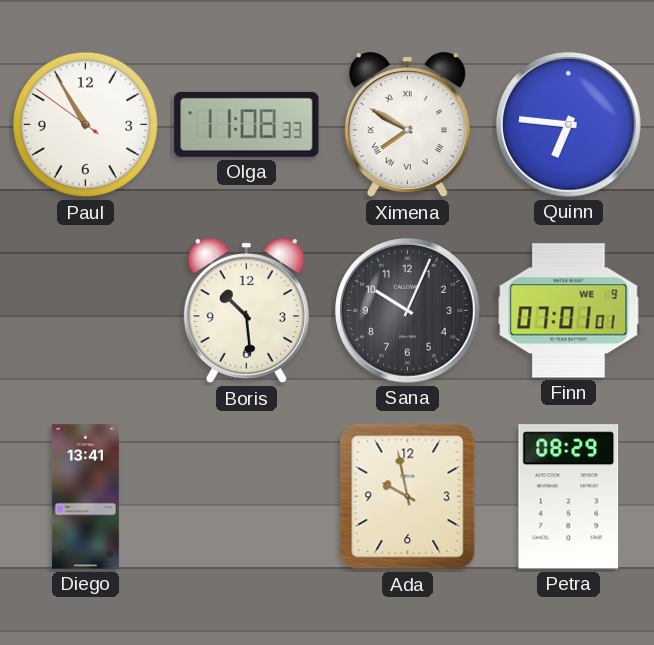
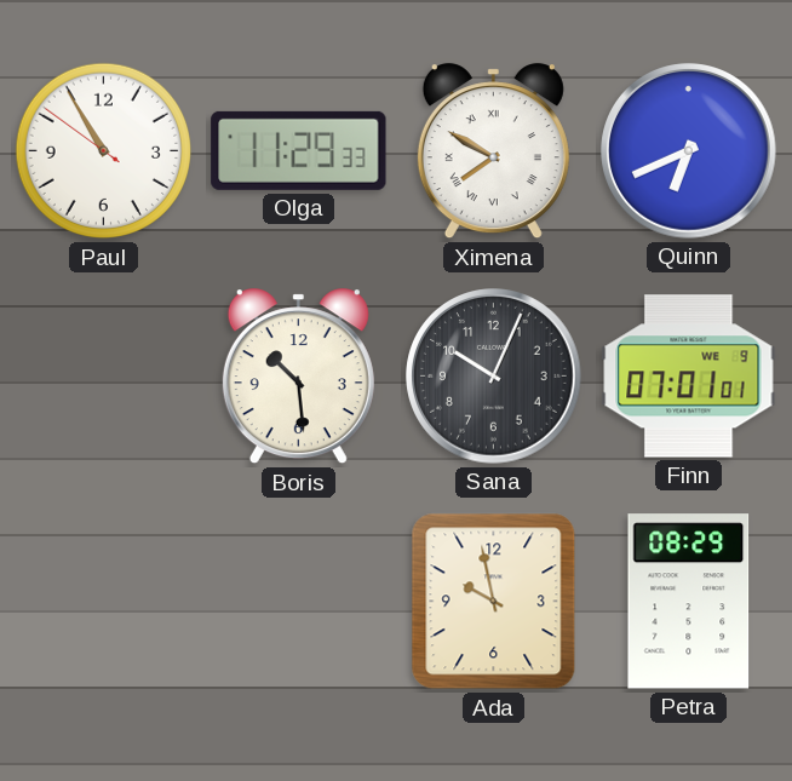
Olga: 11:08 -> 11:29 (299, 150)
Quinn: 6:46 -> 6:41 (689, 151)
Diego: 13:41 -> none (85, 497)
